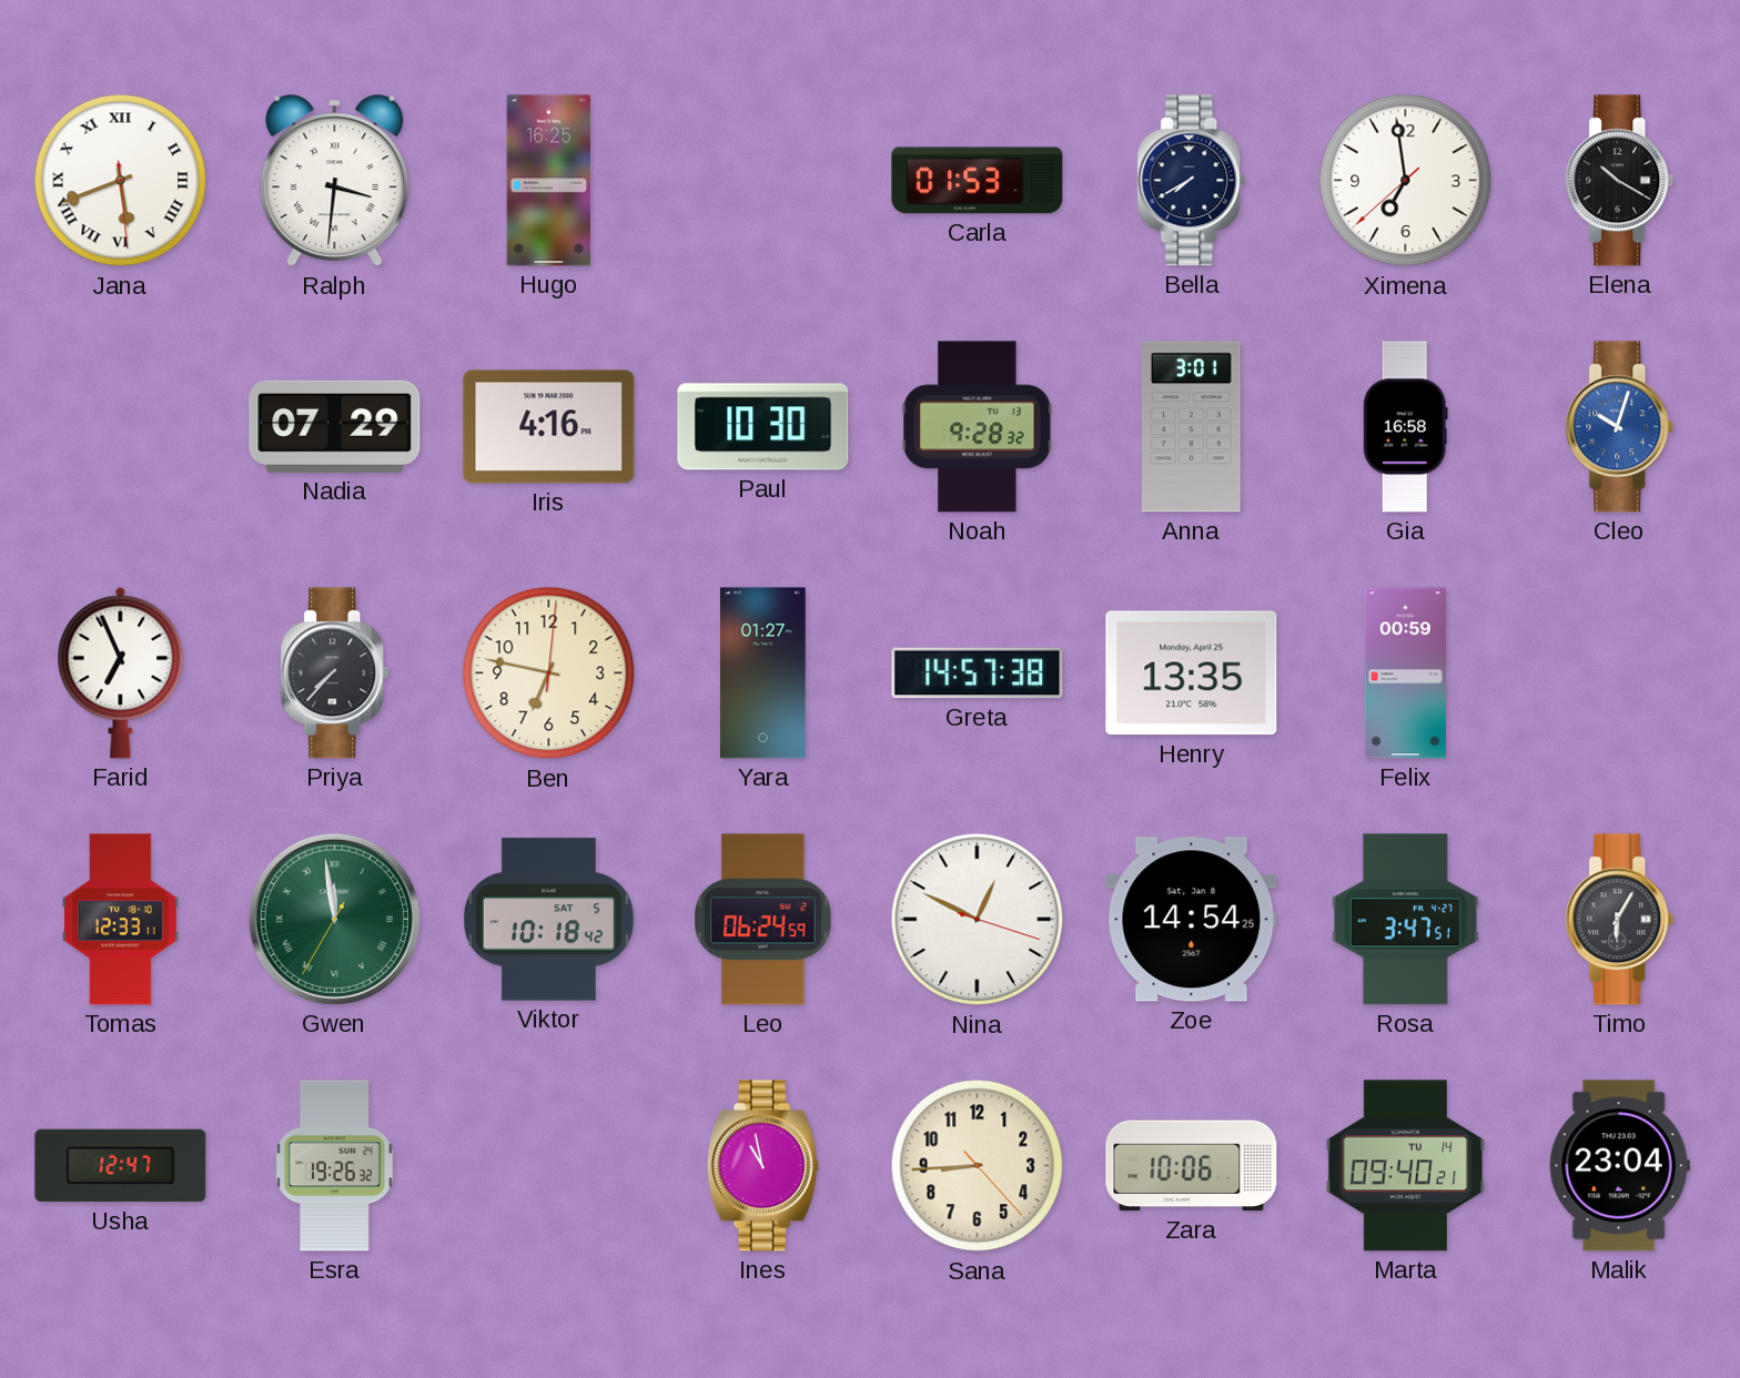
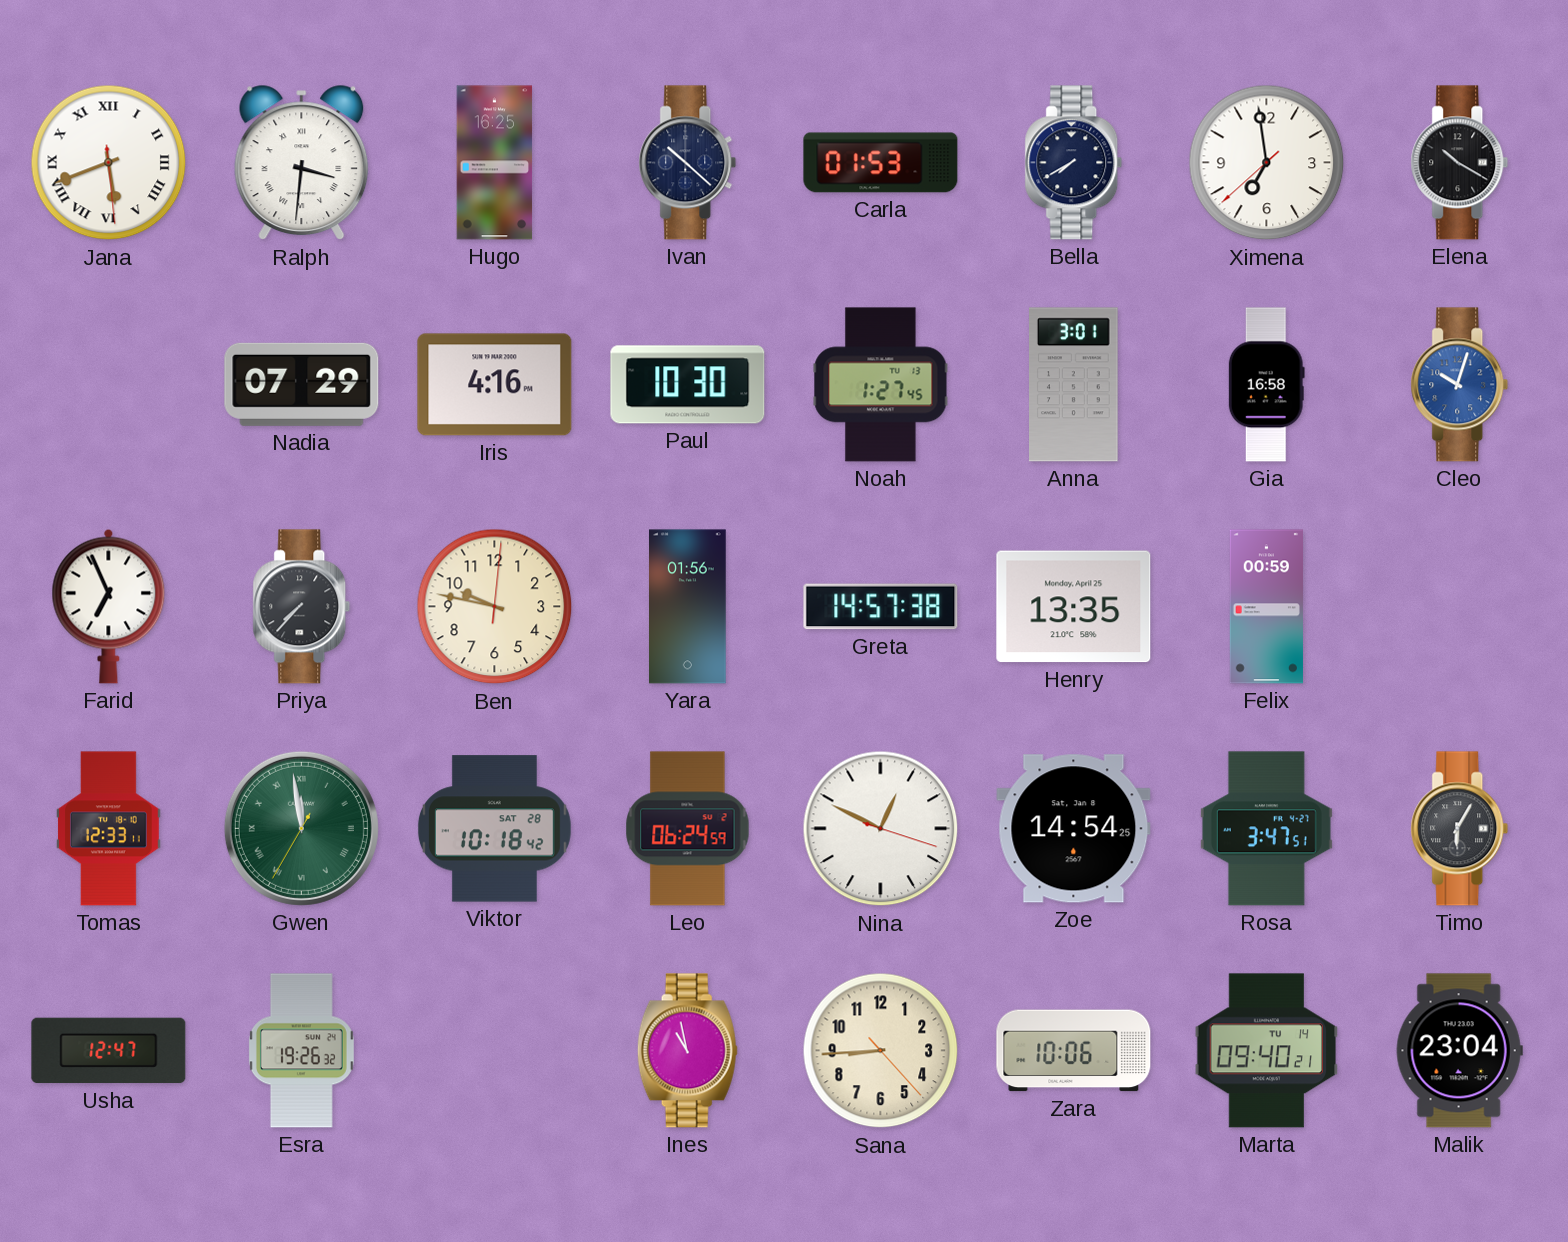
Ivan: none -> 10:22 (688, 163)
Noah: 9:28 -> 1:27 (881, 385)
Ben: 6:47 -> 9:47 (495, 607)
Yara: 01:27 -> 01:56 (688, 607)
Viktor date: SAT 5 -> SAT 28 (494, 829)
